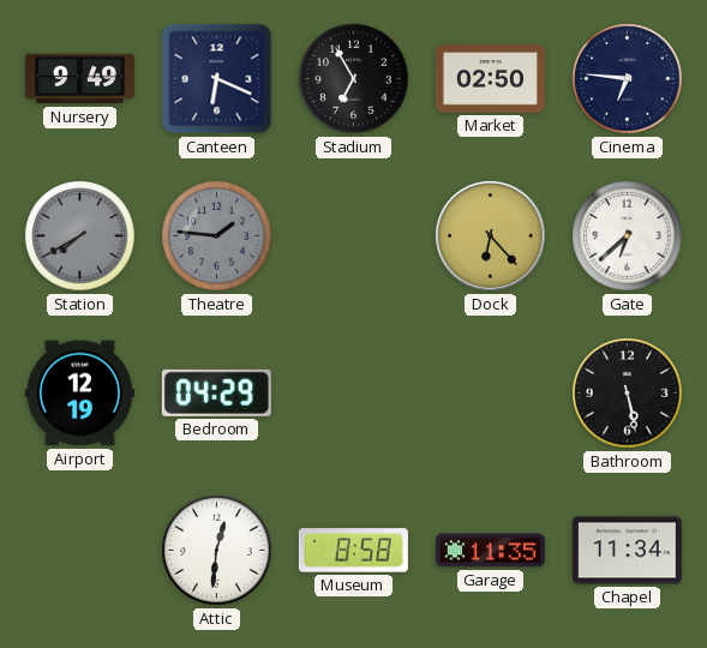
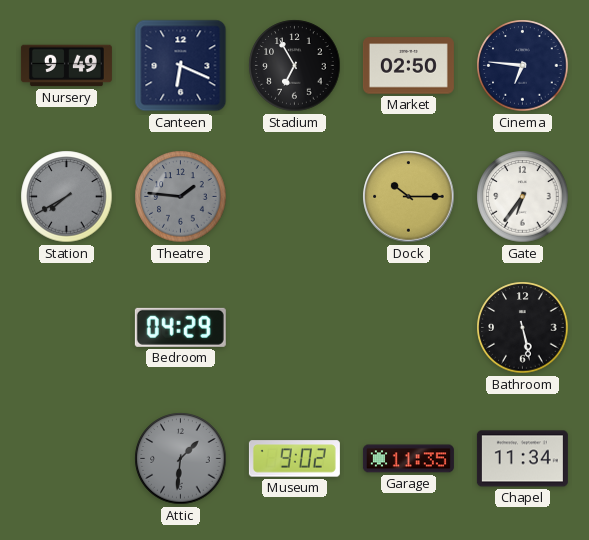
Dock: 6:23 -> 10:15 (409, 197)
Gate: 6:38 -> 6:36 (523, 197)
Airport: 12:19 -> none (79, 394)
Attic: 12:31 -> 1:31 (181, 459)
Attic dial: white -> grey (181, 459)
Museum: 8:58 -> 9:02 (294, 459)
